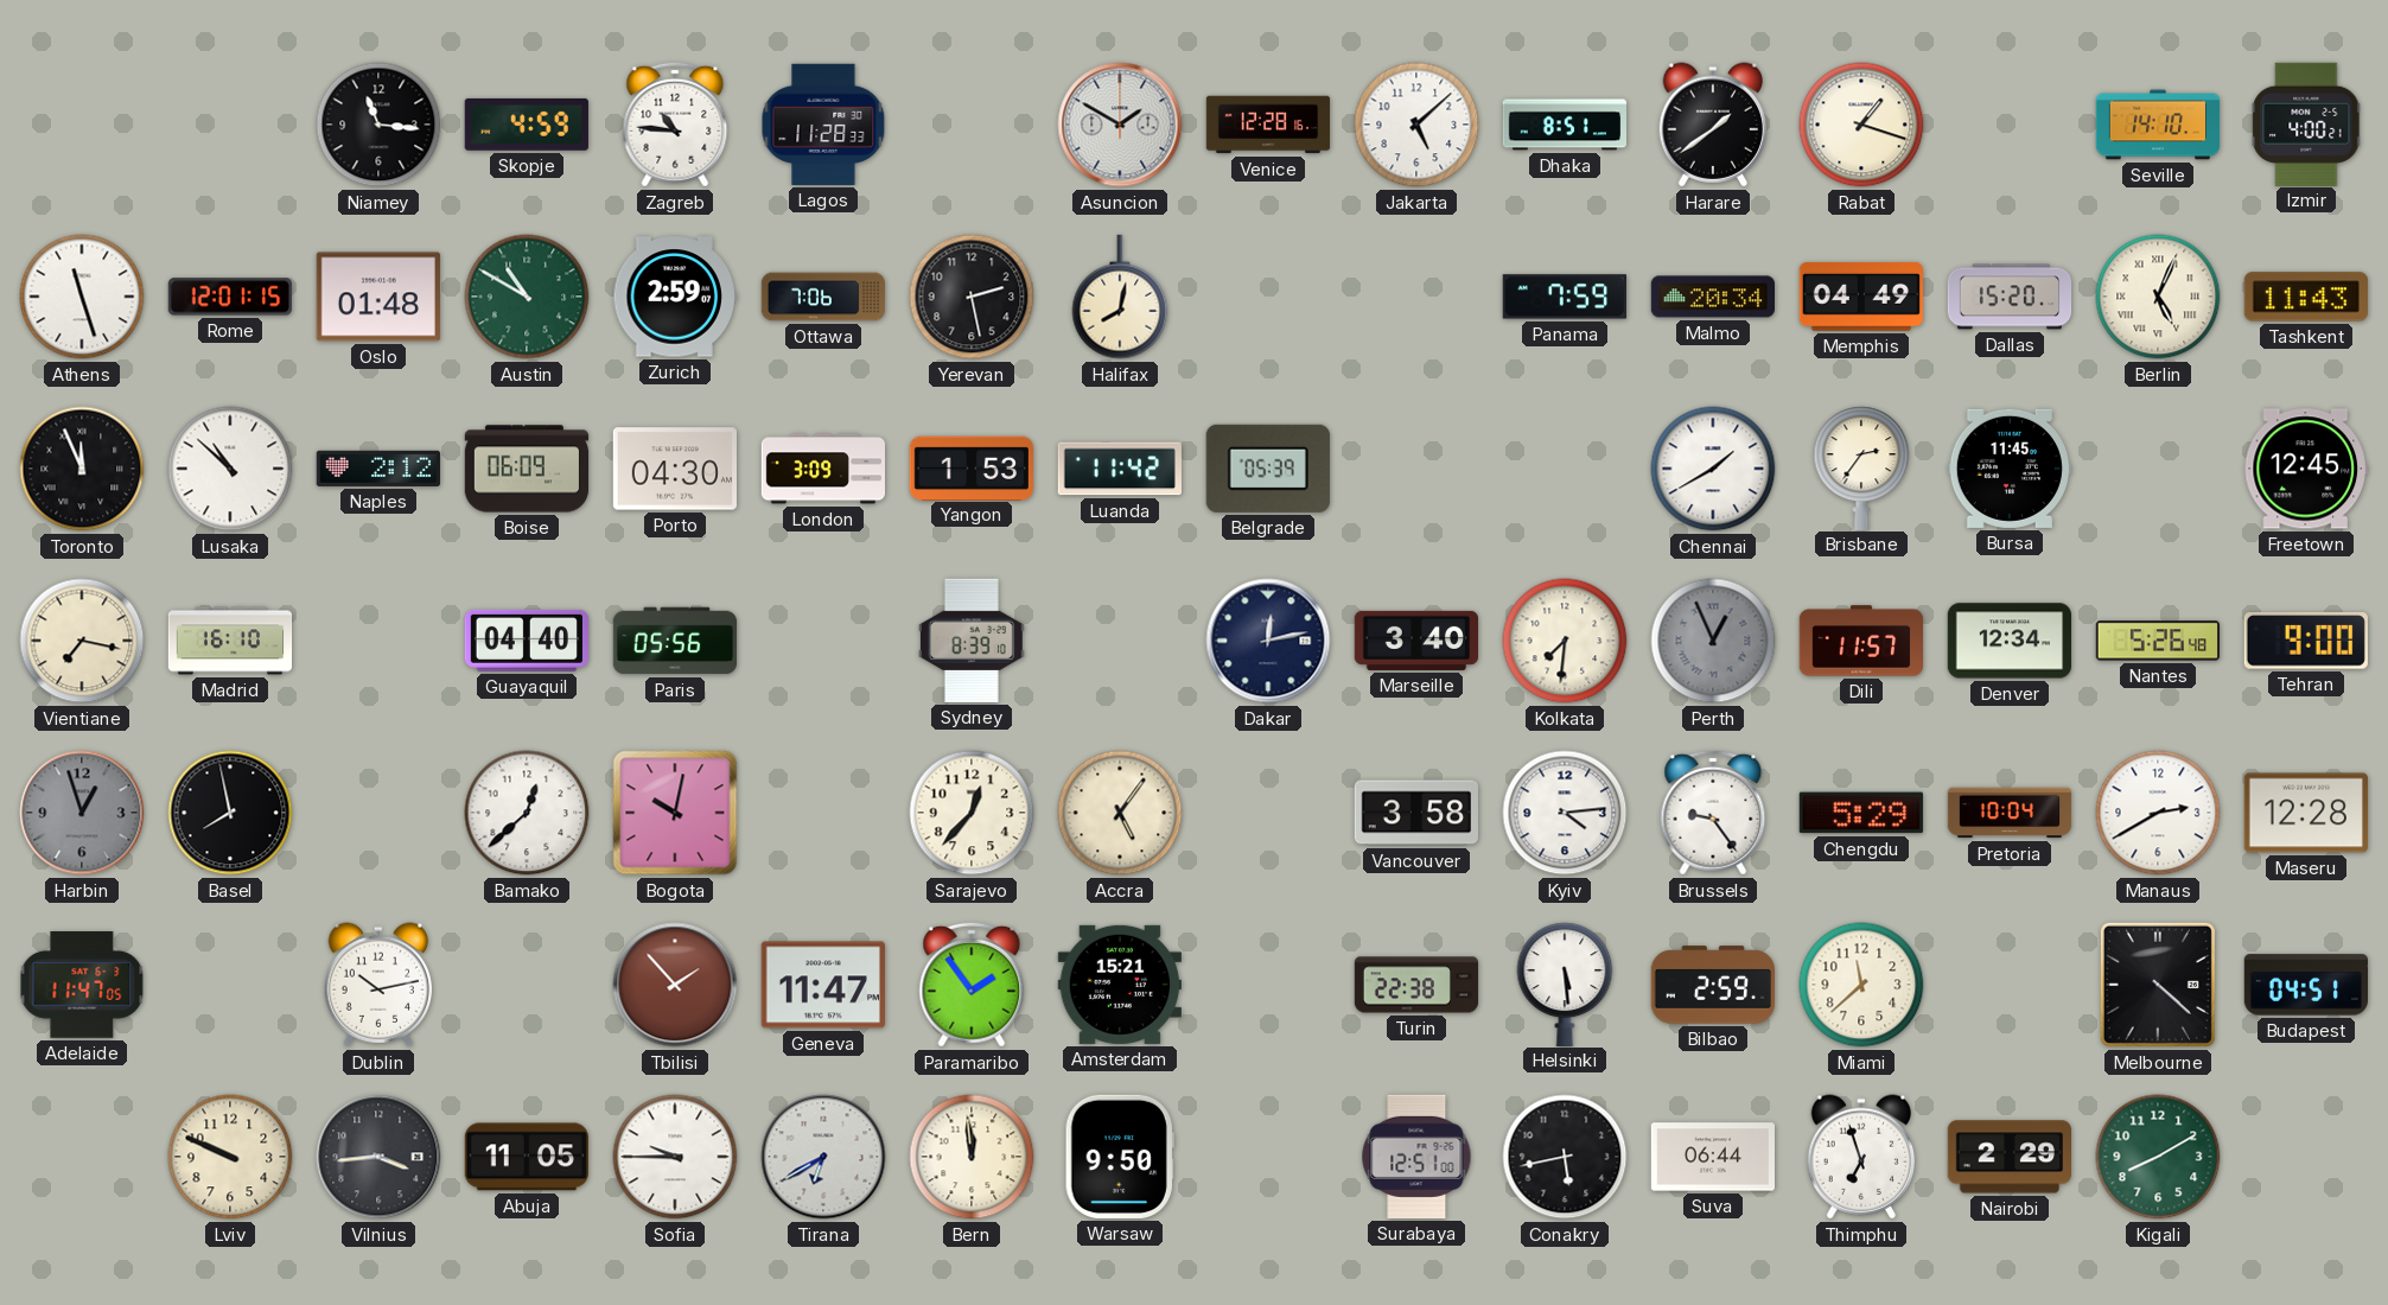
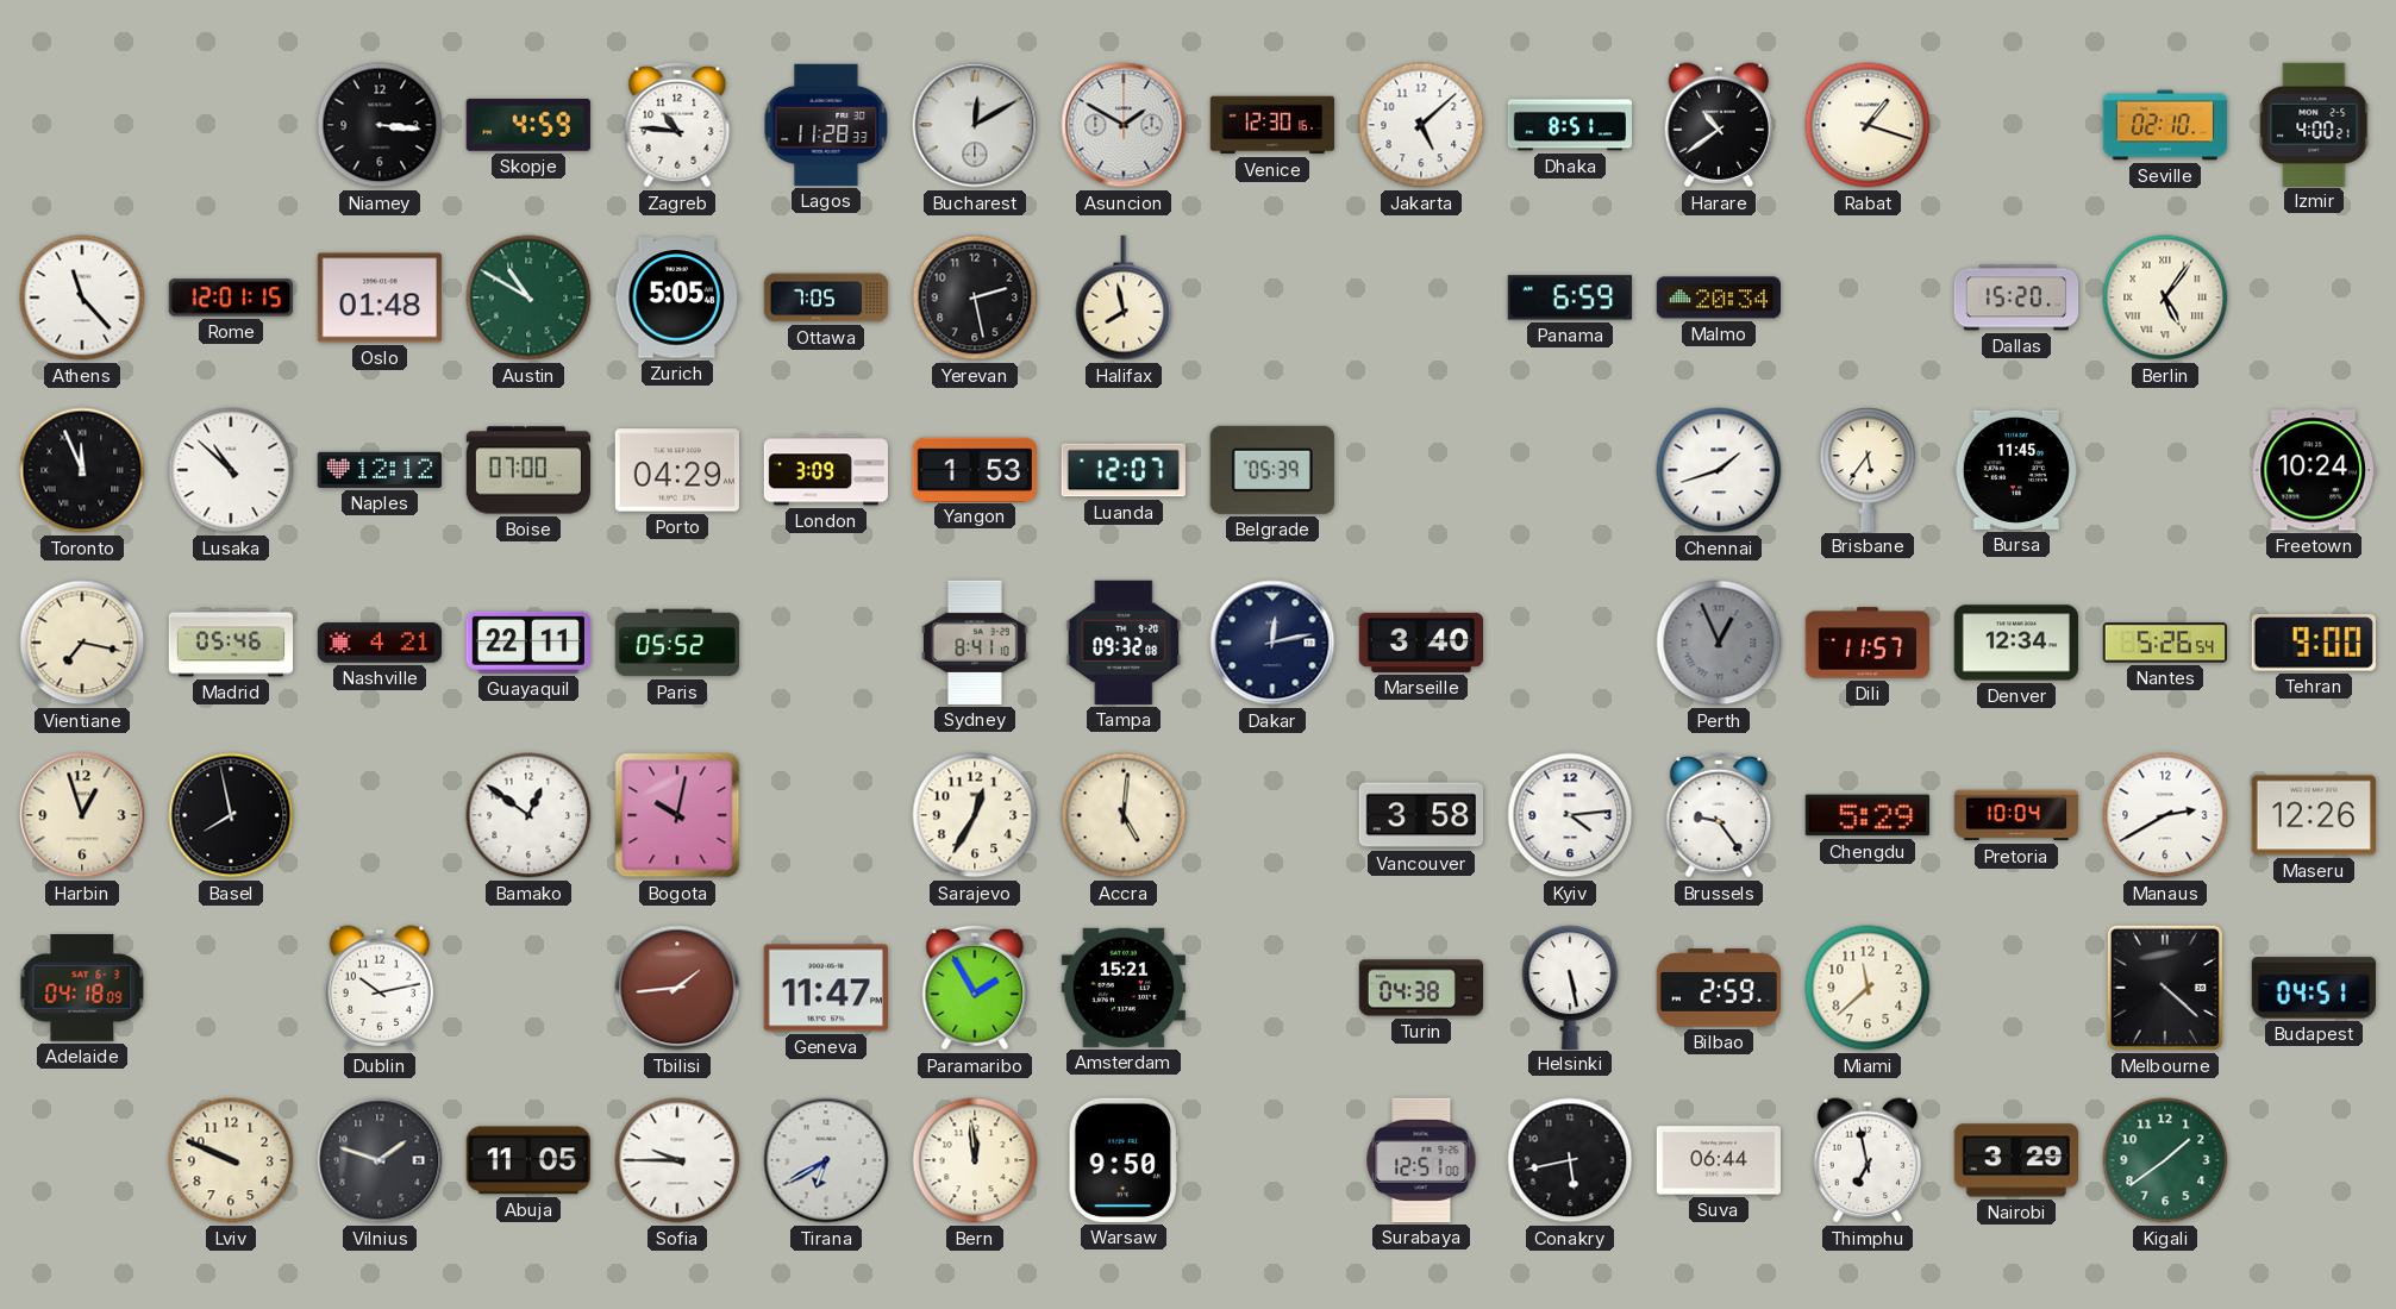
Niamey: 11:16 -> 3:16 (380, 125)
Bucharest: none -> 12:10 (975, 125)
Venice: 12:28 -> 12:30 (1272, 125)
Harare: 1:39 -> 10:39 (1719, 125)
Seville: 14:10 -> 02:10 (2165, 125)
Athens: 11:27 -> 11:23 (82, 297)
Zurich: 2:59 -> 5:05 (676, 297)
Ottawa: 7:06 -> 7:05 (826, 297)
Halifax: 8:02 -> 7:58 (1124, 297)
Panama: 7:59 -> 6:59 (1570, 297)
Memphis: 04:49 -> none (1861, 297)
Berlin: 5:04 -> 5:06 (2165, 297)
Tashkent: 11:43 -> none (2306, 297)
Naples: 2:12 -> 12:12 (379, 470)
Boise: 06:09 -> 07:00 (528, 470)
Porto: 04:30 -> 04:29 (676, 470)
Luanda: 11:42 -> 12:07 (1124, 470)
Chennai: 1:40 -> 1:42 (1719, 470)
Brisbane: 2:36 -> 5:36 (1868, 469)
Freetown: 12:45 -> 10:24 (2314, 470)
Madrid: 16:10 -> 05:46 (231, 643)
Nashville: none -> 4:21 (380, 643)
Guayaquil: 04:40 -> 22:11 (527, 643)
Paris: 05:56 -> 05:52 (677, 643)
Sydney: 8:39 -> 8:41 (975, 643)
Tampa: none -> 09:32 (1124, 643)
Kolkata: 7:31 -> none (1565, 641)
Nantes: 5:26:48 -> 5:26:54 (2164, 643)
Harbin dial: grey -> cream (82, 815)
Bamako: 12:38 -> 12:51 (528, 815)
Sarajevo: 12:37 -> 12:35 (975, 815)
Accra: 5:06 -> 5:01 (1124, 815)
Maseru: 12:28 -> 12:26 (2313, 815)
Adelaide: 11:47 -> 04:18 (82, 989)
Tbilisi: 1:53 -> 1:44 (677, 988)
Paramaribo: 1:54 -> 1:55 (975, 988)
Turin: 22:38 -> 04:38 (1421, 988)
Helsinki: 5:29 -> 5:28 (1570, 987)
Vilnius: 3:44 -> 1:48 (380, 1160)
Thimphu: 6:57 -> 6:58 (1868, 1160)
Nairobi: 2:29 -> 3:29 (2015, 1160)
Kigali: 8:10 -> 1:39 (2165, 1160)
